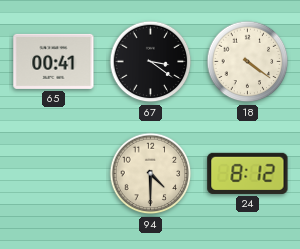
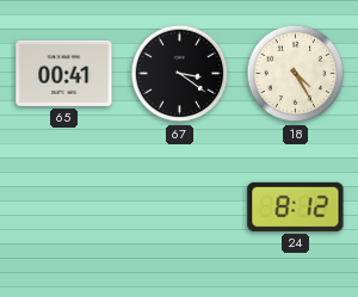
18: 4:21 -> 4:25 (296, 74)
94: 4:30 -> none (151, 174)
